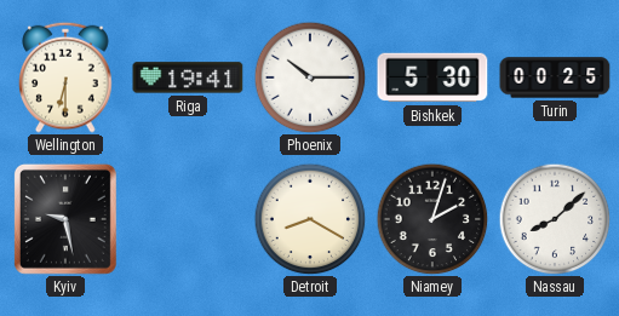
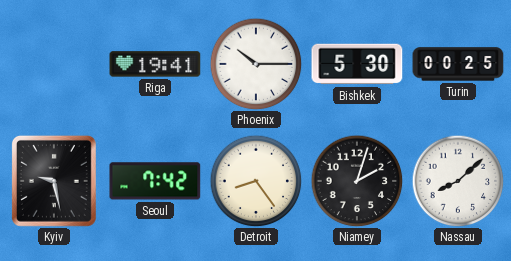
Wellington: 6:30 -> none (65, 77)
Seoul: none -> 7:42 (155, 181)
Detroit: 8:20 -> 8:24 (256, 181)
